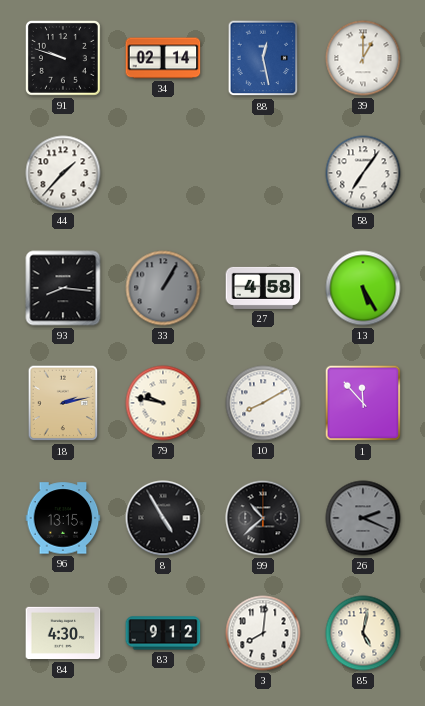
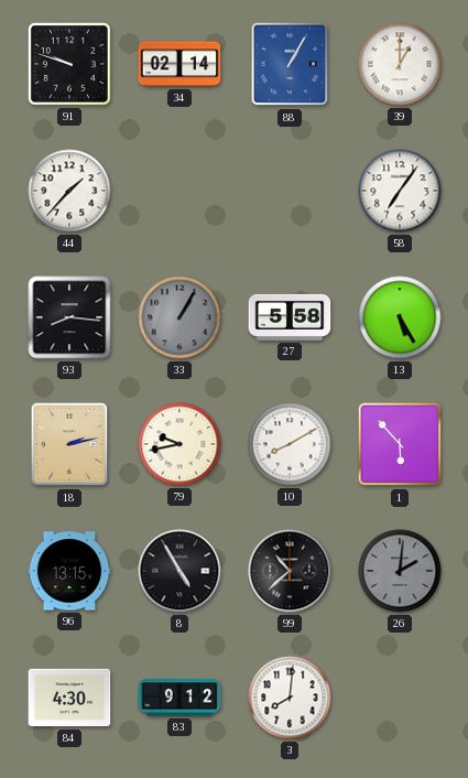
88: 12:28 -> 1:05 (290, 64)
27: 4:58 -> 5:58 (290, 317)
79: 9:47 -> 9:43 (179, 444)
1: 11:53 -> 5:53 (400, 444)
26: 2:19 -> 2:01 (400, 571)
85: 5:02 -> none (363, 633)
